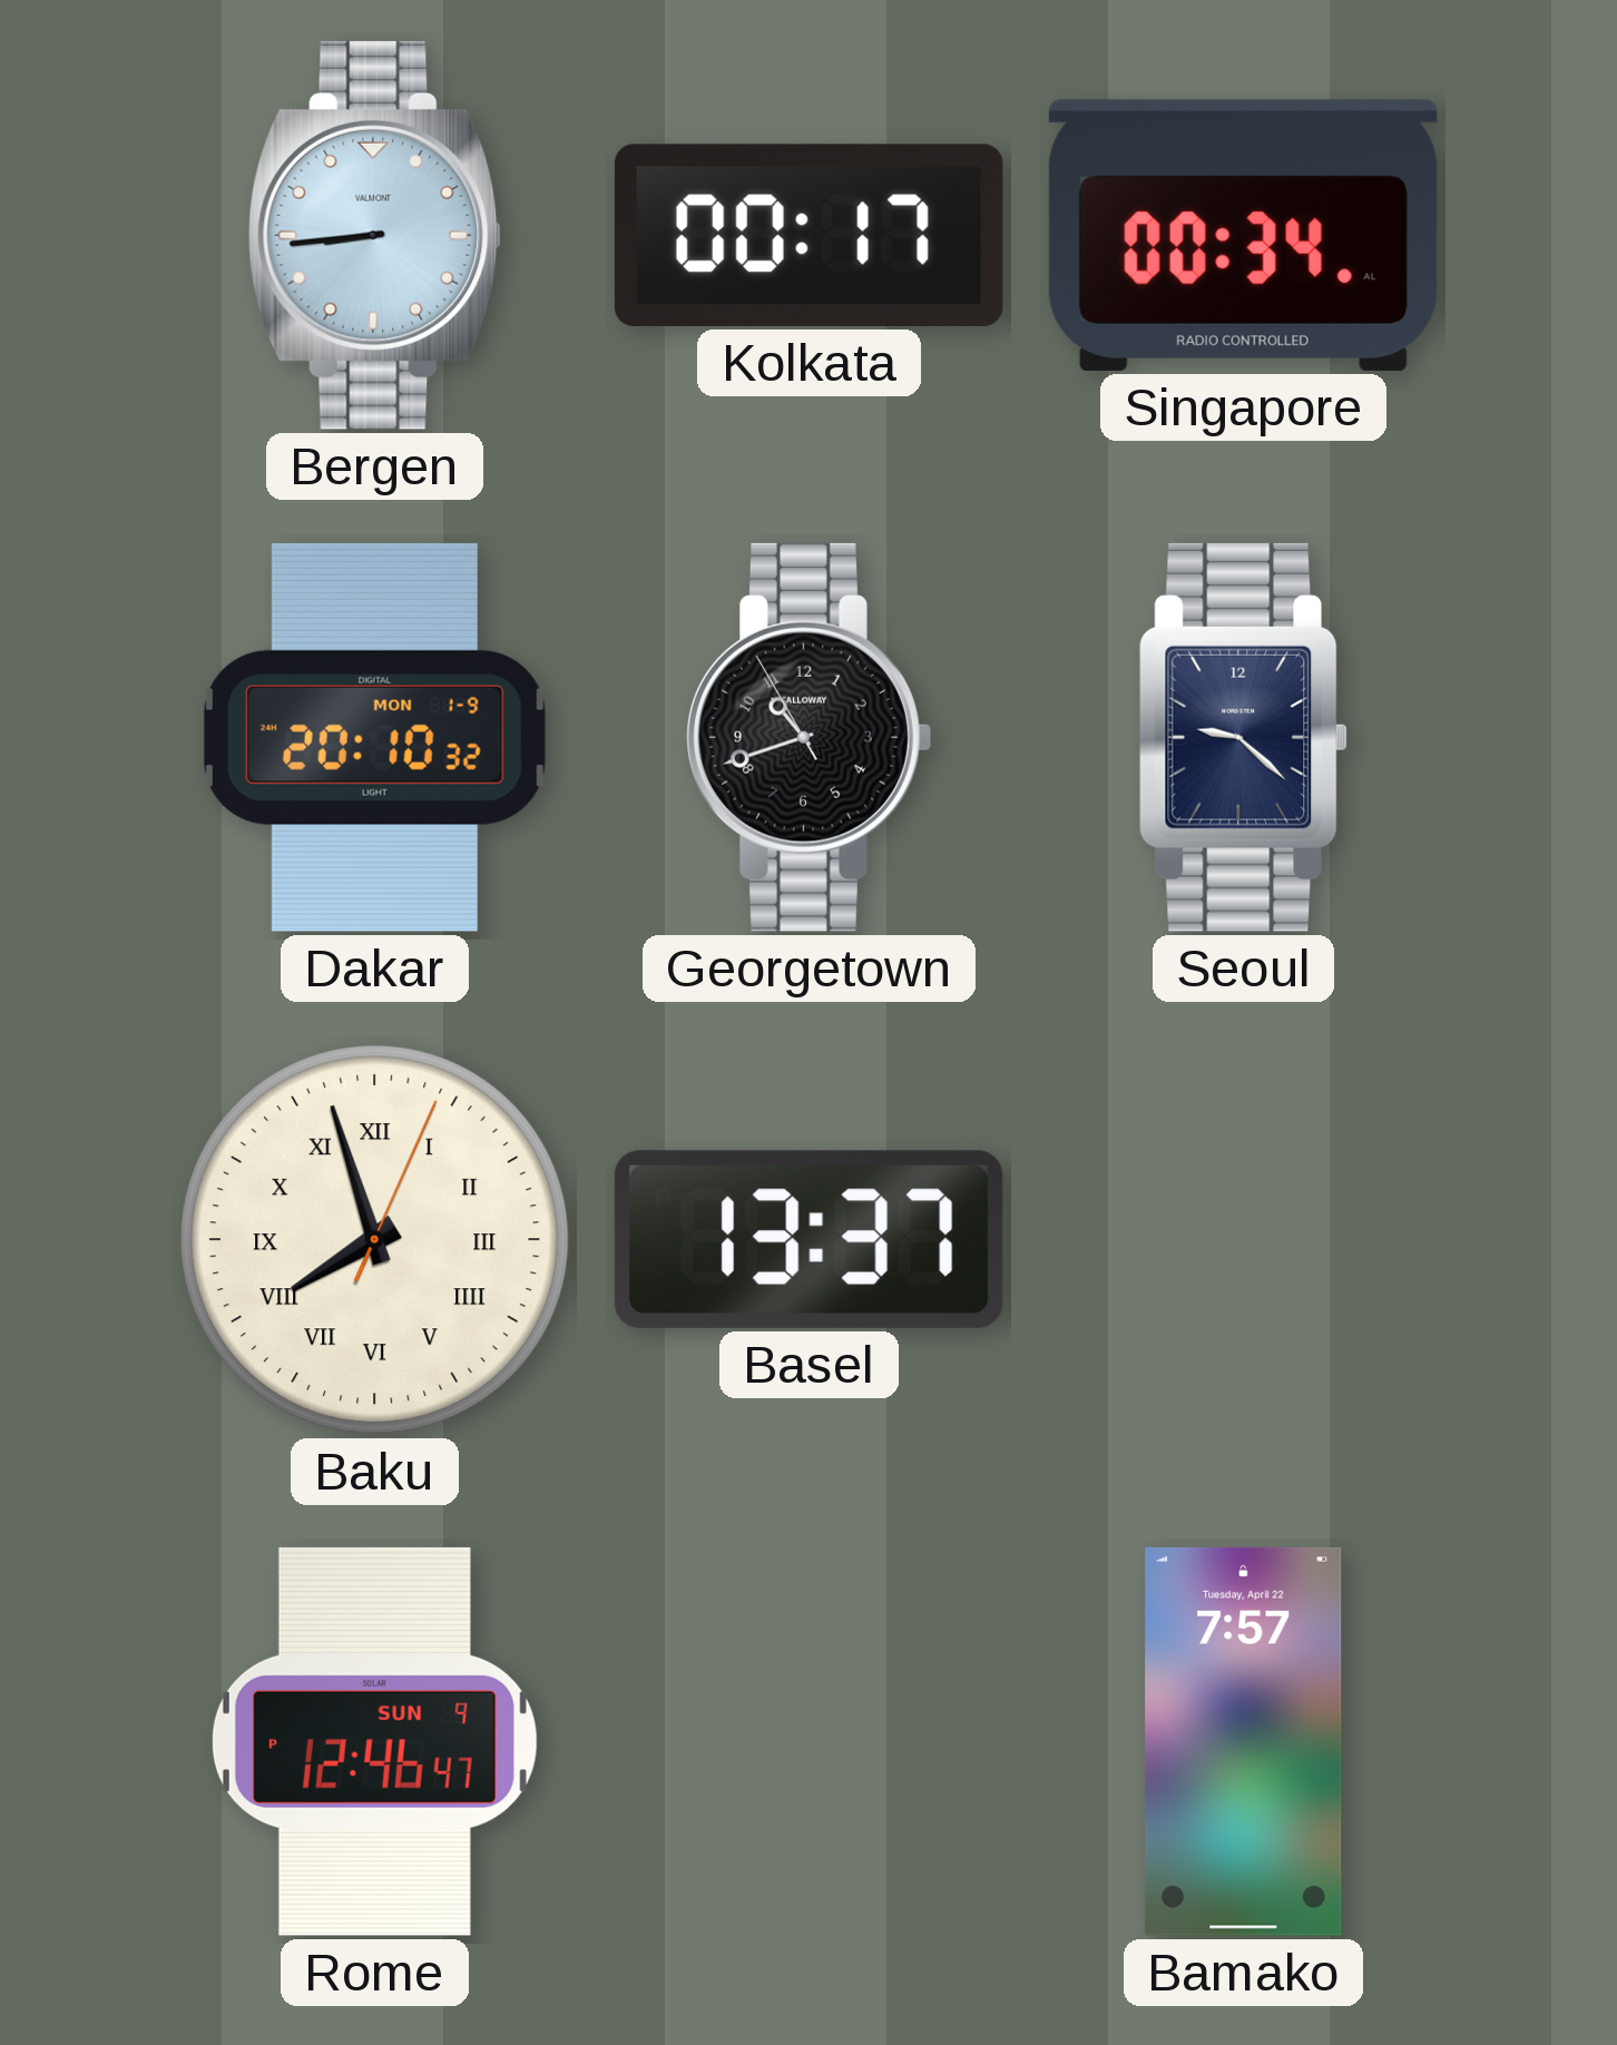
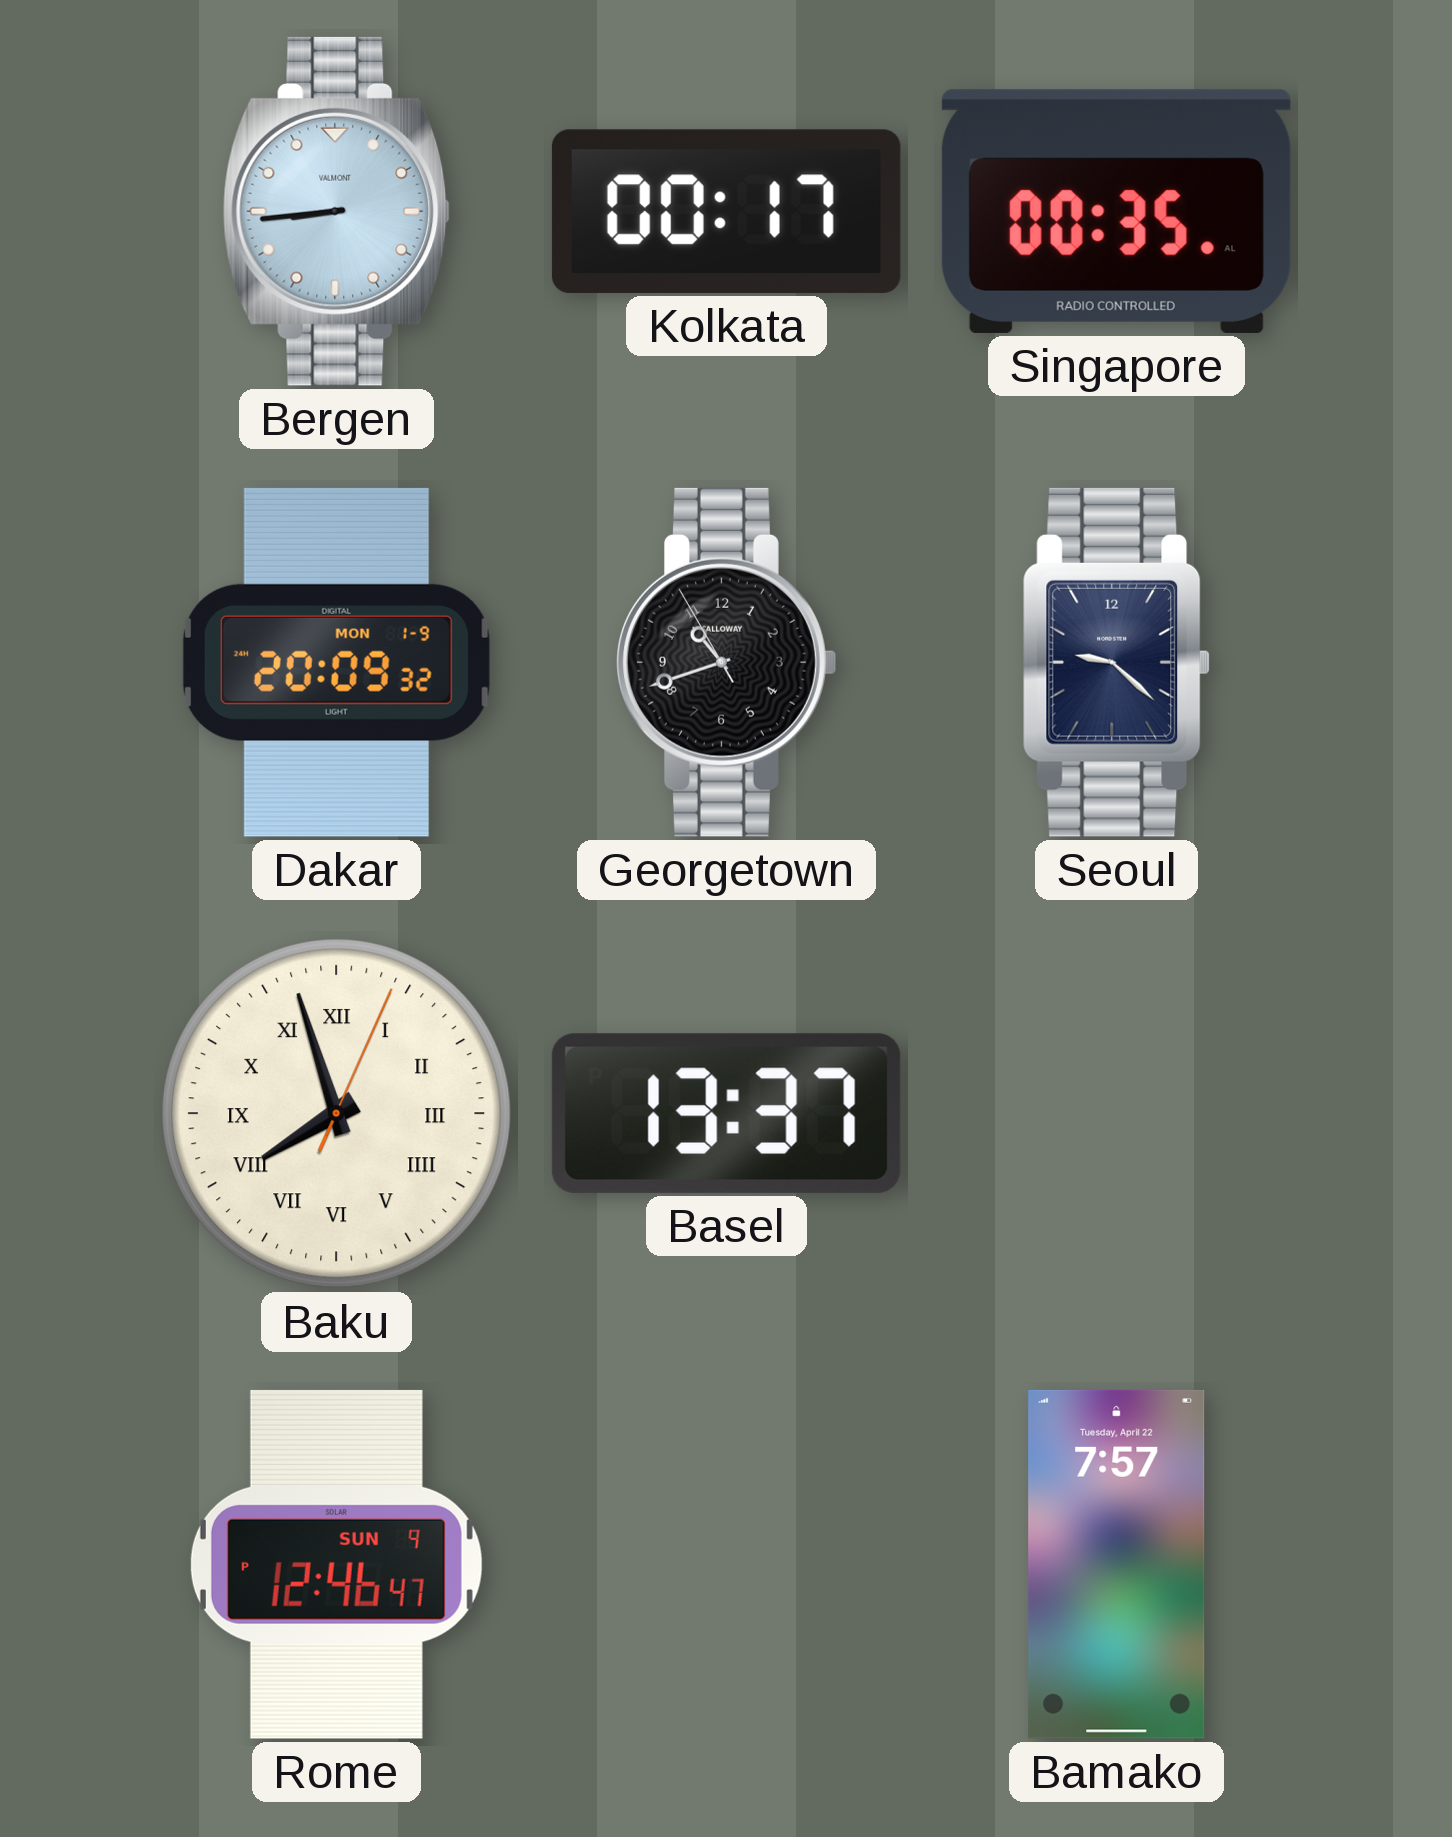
Singapore: 00:34 -> 00:35 (1116, 211)
Dakar: 20:10 -> 20:09 (336, 662)
